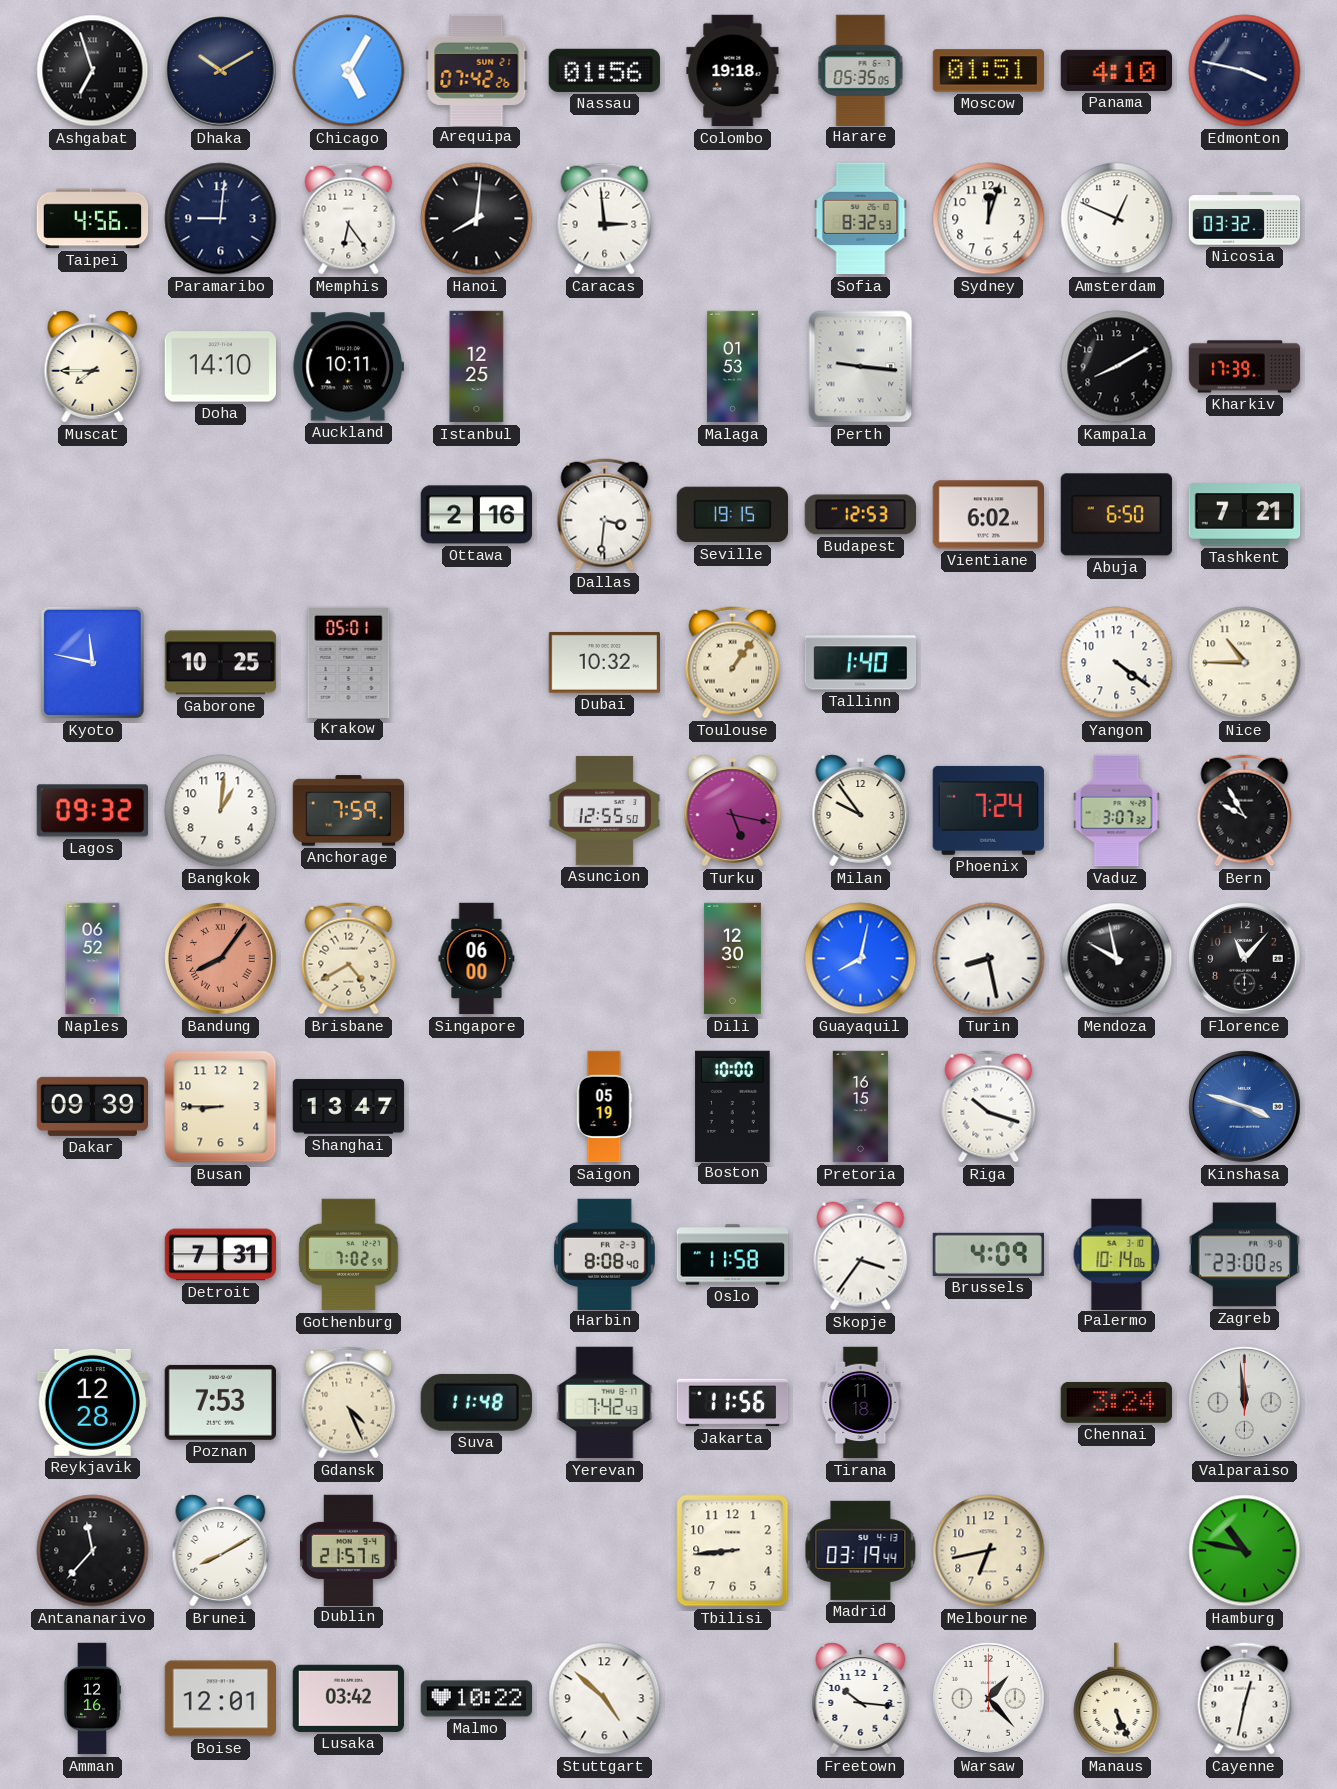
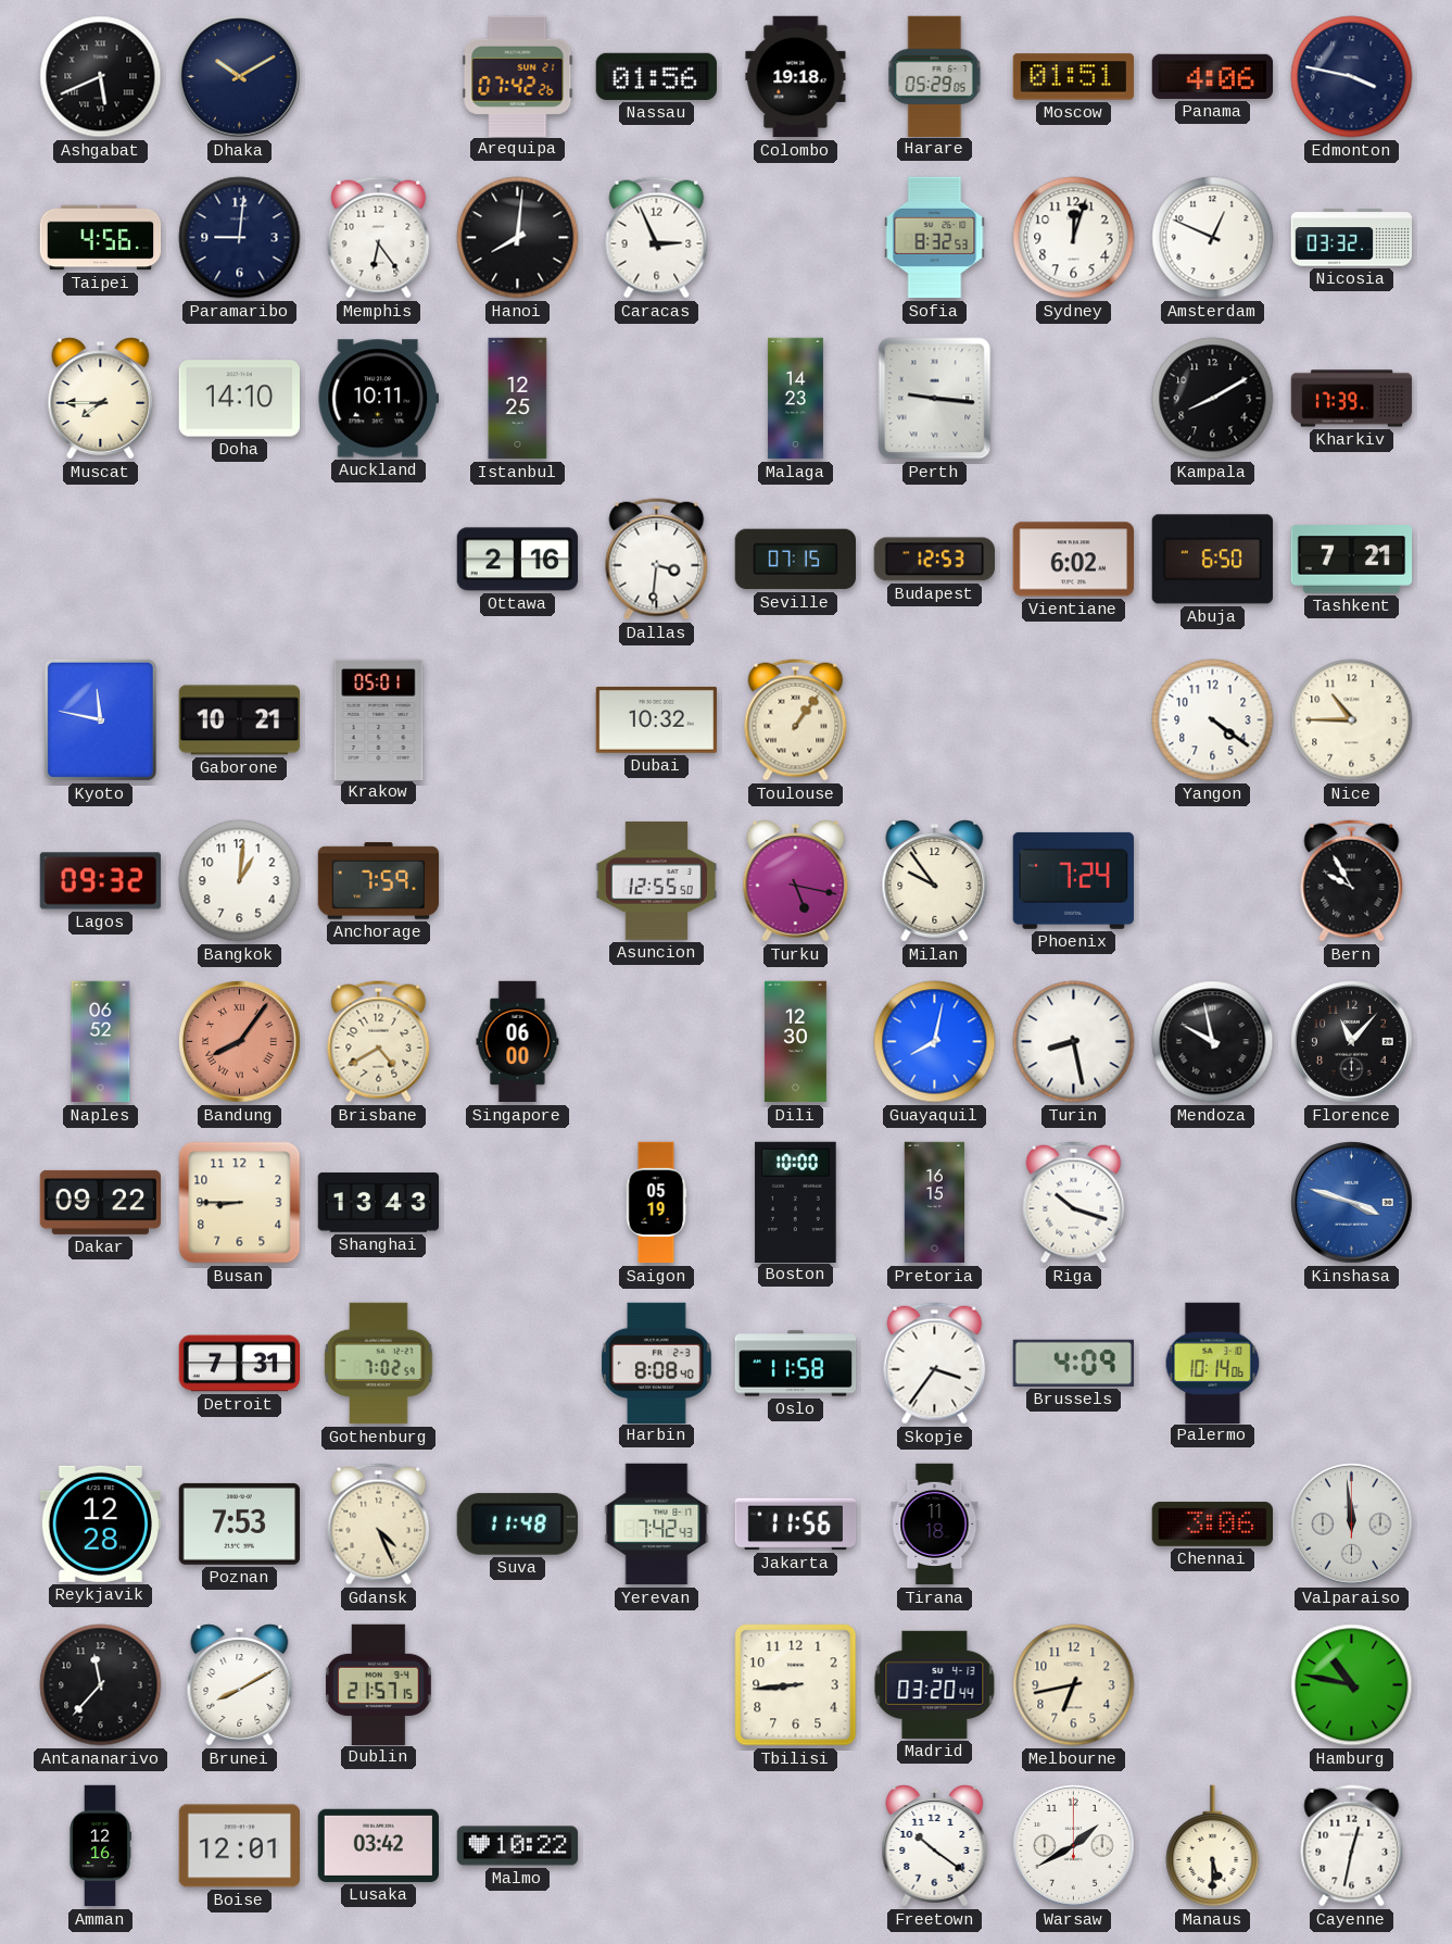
Ashgabat: 6:57 -> 5:41 (101, 77)
Chicago: 5:05 -> none (349, 71)
Harare: 05:35 -> 05:29 (935, 76)
Panama: 4:10 -> 4:06 (1212, 76)
Caracas: 2:59 -> 2:56 (657, 238)
Malaga: 01:53 -> 14:23 (795, 399)
Seville: 19:15 -> 07:15 (795, 560)
Gaborone: 10:25 -> 10:21 (240, 720)
Tallinn: 1:40 -> none (861, 663)
Vaduz: 3:07 -> none (1117, 811)
Dakar: 09:39 -> 09:22 (100, 1202)
Shanghai: 13:47 -> 13:43 (379, 1203)
Zagreb: 23:00 -> none (1244, 1255)
Chennai: 3:24 -> 3:06 (1212, 1523)
Madrid: 03:19 -> 03:20 (935, 1684)
Stuttgart: 4:52 -> none (605, 1699)
Freetown: 10:16 -> 10:21 (935, 1846)
Warsaw: 1:23 -> 1:40 (1074, 1846)
Manaus: 5:26 -> 5:30 (1213, 1846)
